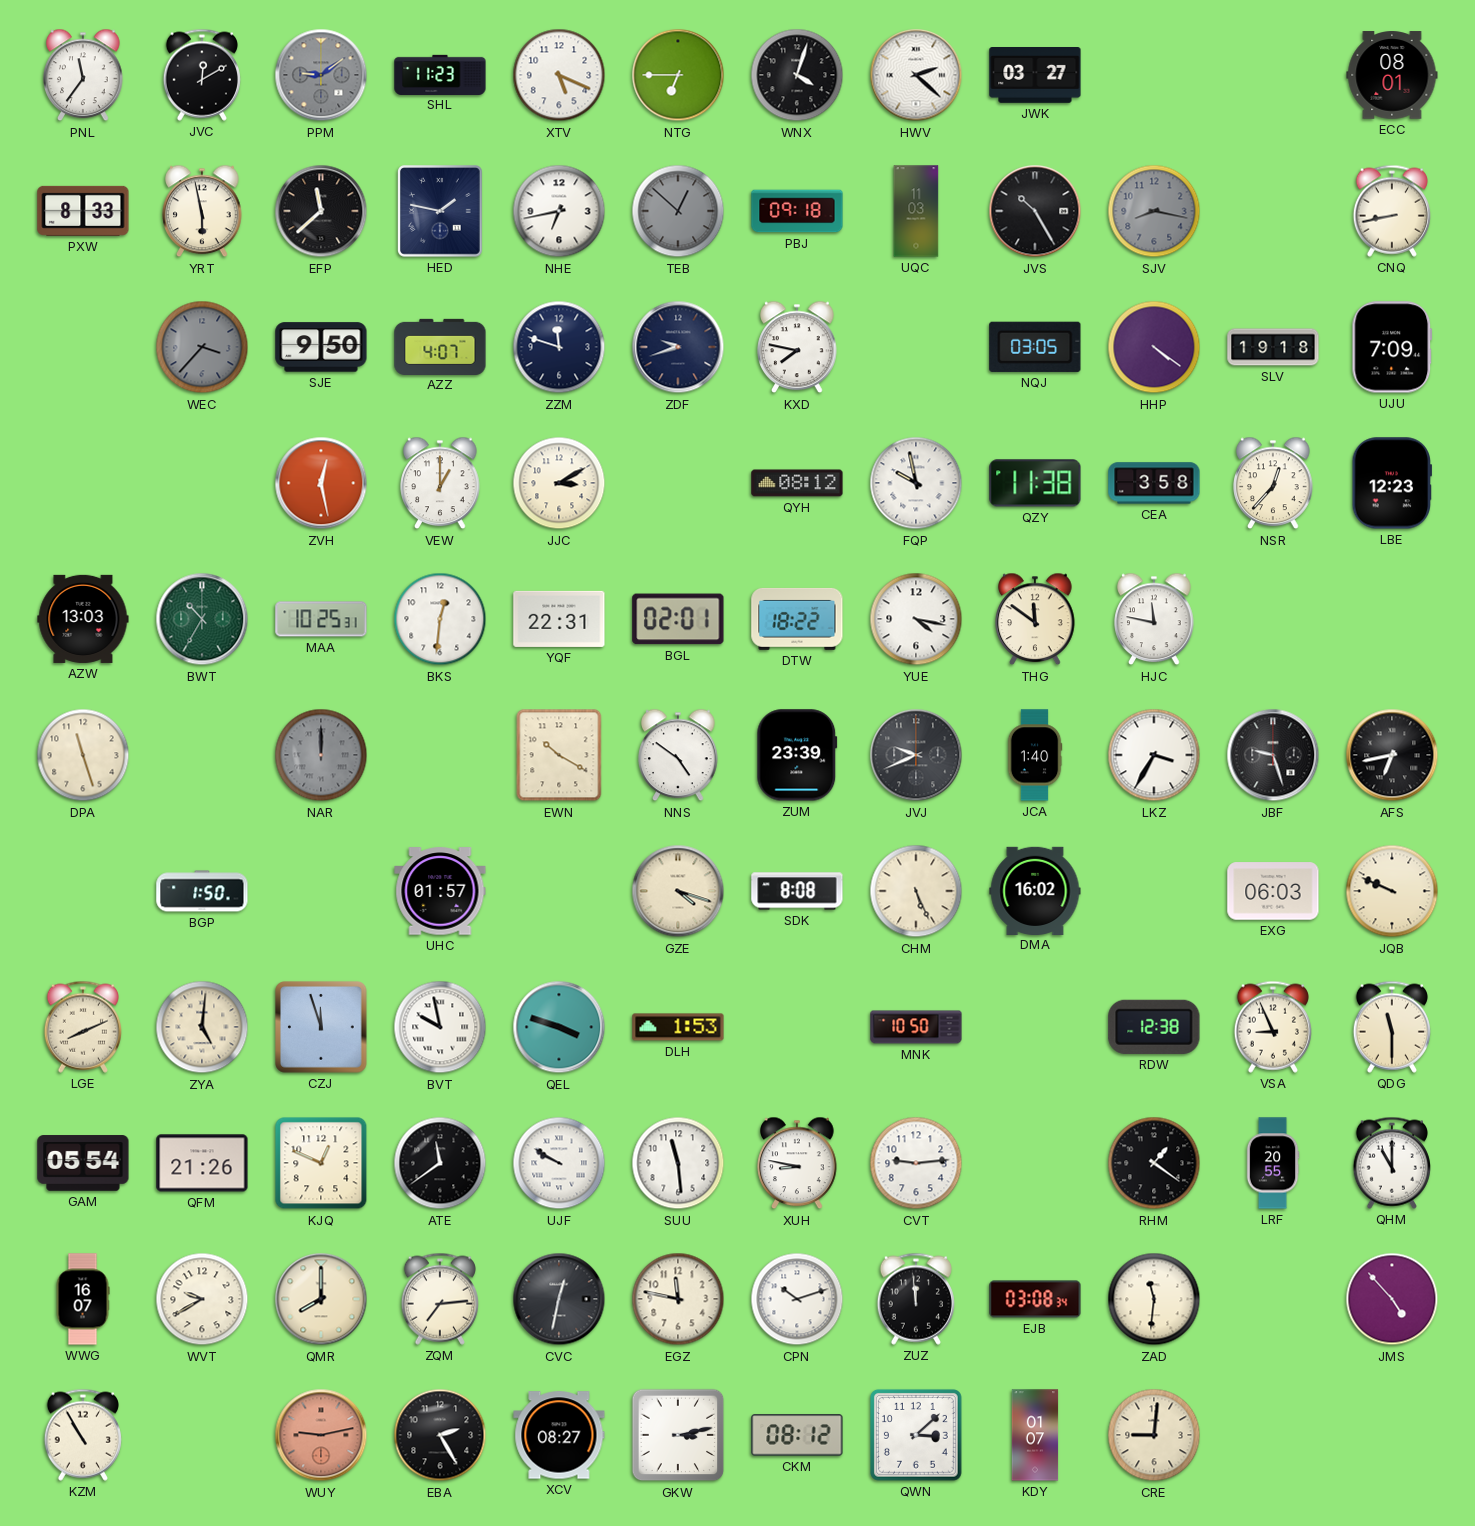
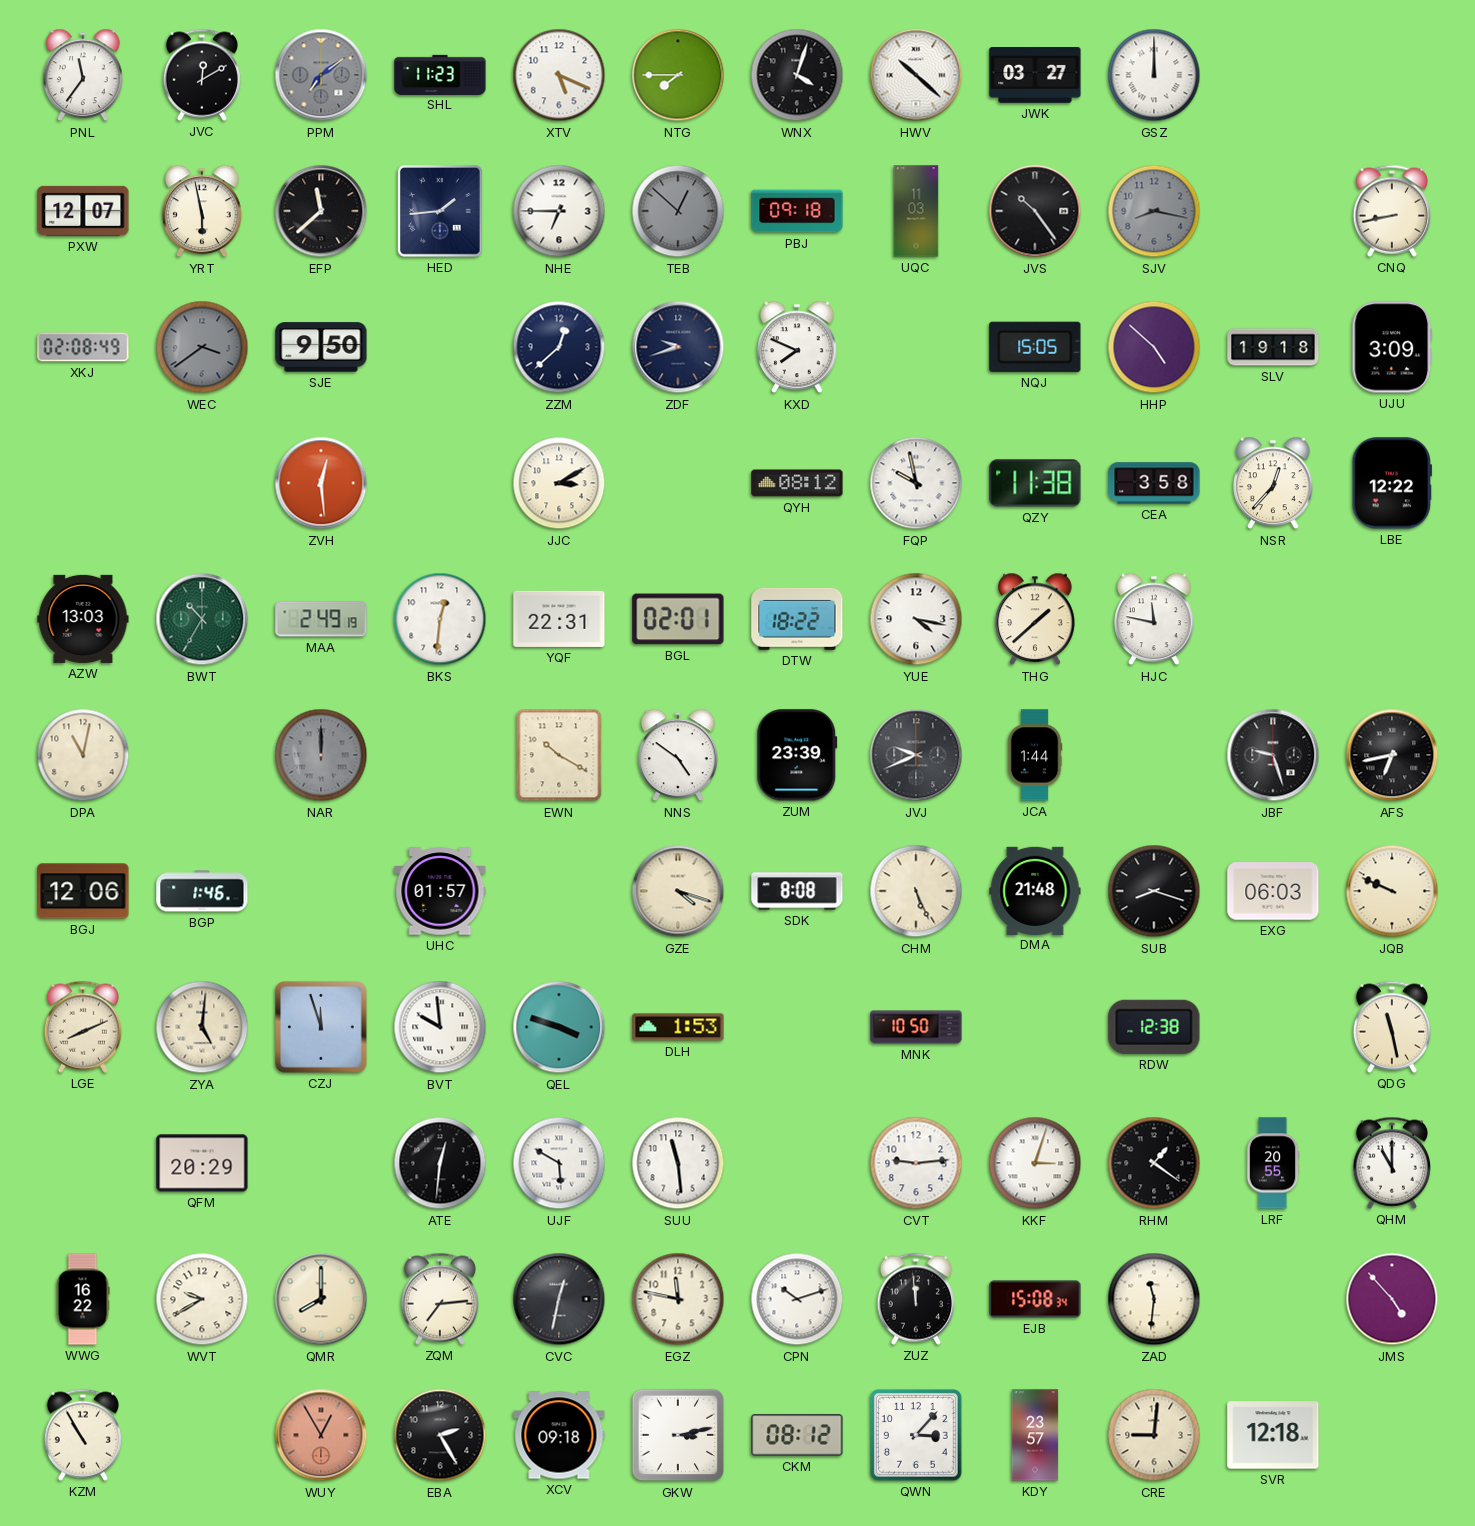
PPM: 9:09 -> 7:09 (321, 75)
NTG: 6:45 -> 7:45 (678, 75)
HWV: 2:22 -> 10:22 (916, 75)
GSZ: none -> 12:00 (1154, 75)
ECC: 08:01 -> none (1392, 75)
PXW: 8:33 -> 12:07 (83, 211)
HED: 1:47 -> 1:44 (441, 212)
NHE: 6:43 -> 6:45 (559, 211)
JVS: 10:25 -> 10:24 (1035, 211)
XKJ: none -> 02:08 (83, 347)
WEC: 3:37 -> 3:39 (202, 347)
AZZ: 4:07 -> none (440, 346)
ZZM: 11:48 -> 12:38 (559, 347)
KXD: 7:47 -> 7:49 (797, 347)
NQJ: 03:05 -> 15:05 (1035, 347)
HHP: 4:21 -> 4:52 (1154, 347)
UJU: 7:09 -> 3:09 (1392, 347)
ZVH: 12:28 -> 12:29 (321, 483)
VEW: 1:00 -> none (440, 483)
LBE: 12:23 -> 12:22 (1391, 483)
MAA: 10:25 -> 2:49 (321, 619)
THG: 11:51 -> 1:38 (1035, 619)
DPA: 11:27 -> 11:02 (83, 755)
JCA: 1:40 -> 1:44 (1035, 755)
LKZ: 3:35 -> none (1154, 755)
BGJ: none -> 12:06 (83, 891)
BGP: 1:50 -> 1:46 (202, 891)
DMA: 16:02 -> 21:48 (1035, 890)
SUB: none -> 8:18 (1154, 891)
BVT: 9:58 -> 9:59 (440, 1027)
VSA: 8:56 -> none (1273, 1027)
QDG: 11:30 -> 11:28 (1392, 1027)
GAM: 05:54 -> none (83, 1163)
QFM: 21:26 -> 20:29 (202, 1163)
KJQ: 12:49 -> none (321, 1163)
ATE: 11:39 -> 12:31 (440, 1163)
UJF: 9:50 -> 5:50 (559, 1163)
XUH: 8:47 -> none (797, 1163)
KKF: none -> 3:03 (1035, 1163)
WWG: 16:07 -> 16:22 (83, 1299)
EJB: 03:08 -> 15:08 (1035, 1299)
WUY: 9:13 -> 12:55 (321, 1435)
XCV: 08:27 -> 09:18 (559, 1435)
QWN: 3:08 -> 3:07 (916, 1435)
KDY: 01:07 -> 23:57 (1035, 1435)
SVR: none -> 12:18 (1273, 1435)
